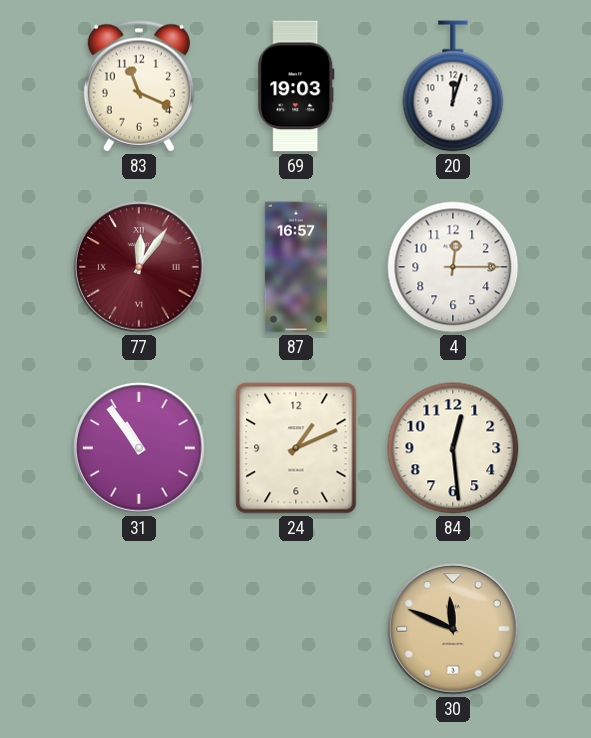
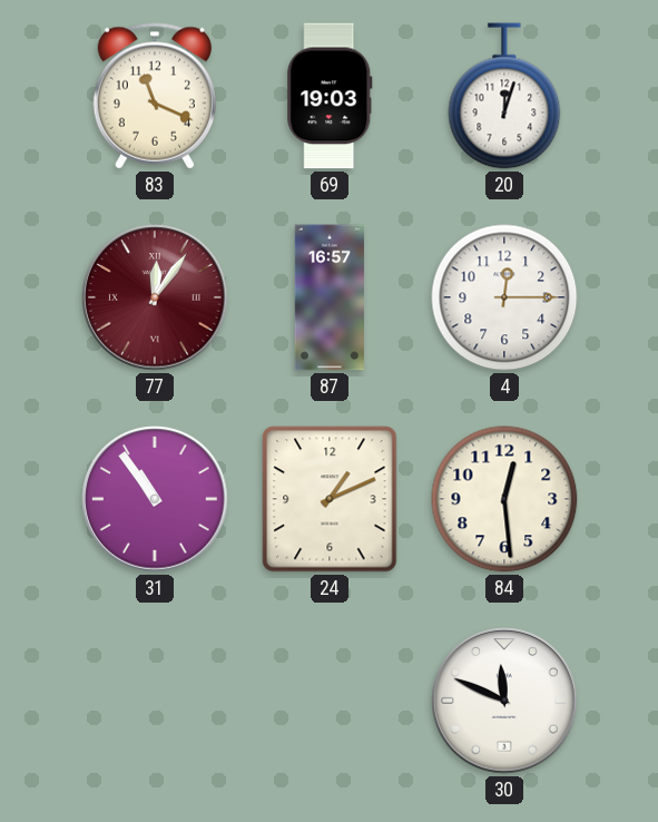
30 dial: champagne -> white (504, 701)
